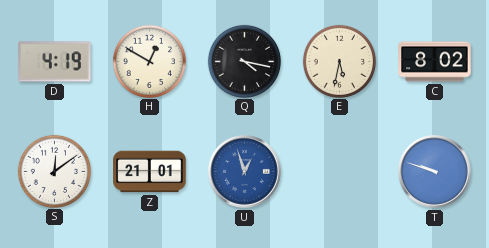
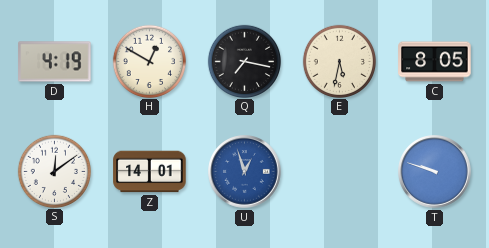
Q: 4:17 -> 7:17 (244, 61)
C: 8:02 -> 8:05 (435, 62)
Z: 21:01 -> 14:01 (150, 172)
